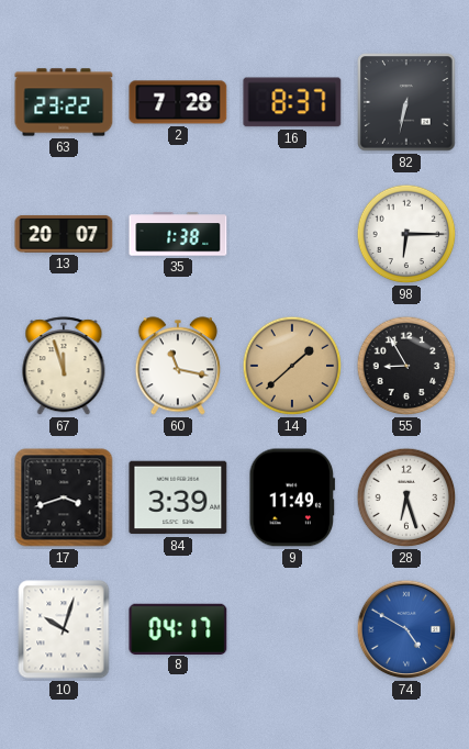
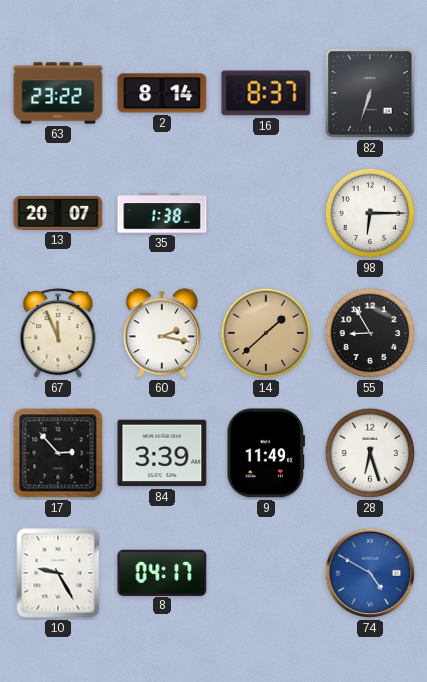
2: 7:28 -> 8:14 (162, 93)
82: 6:32 -> 6:33 (370, 93)
67: 11:57 -> 11:56 (58, 334)
60: 11:17 -> 2:17 (162, 333)
17: 3:42 -> 2:53 (58, 453)
10: 10:03 -> 9:25 (58, 573)
